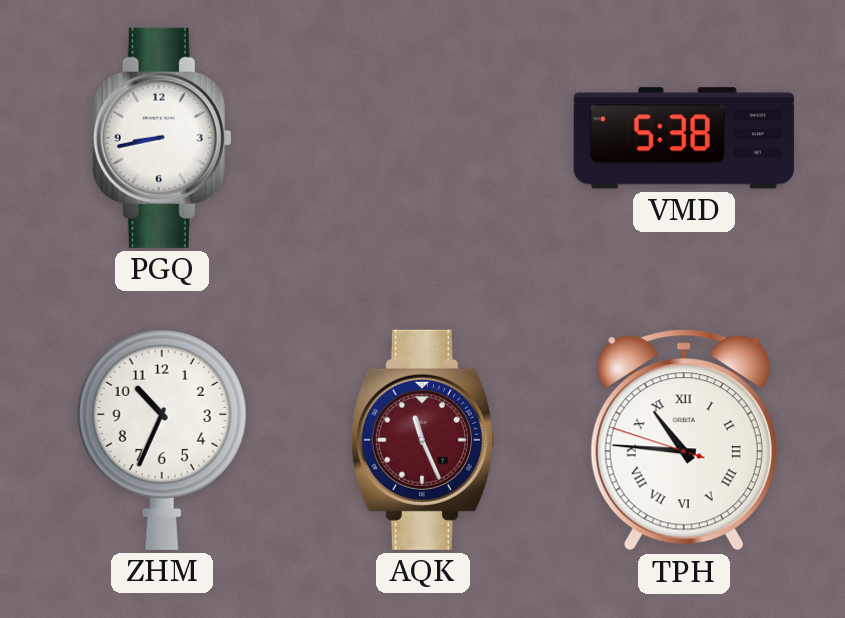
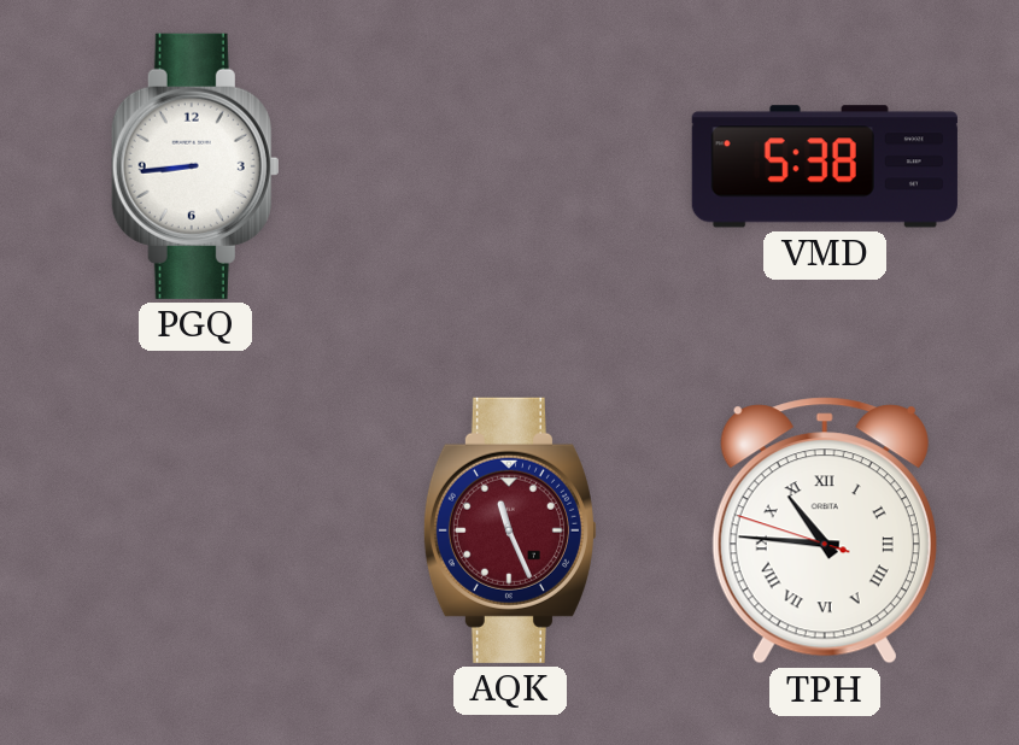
PGQ: 8:43 -> 8:44 (195, 166)
ZHM: 10:34 -> none (162, 439)
